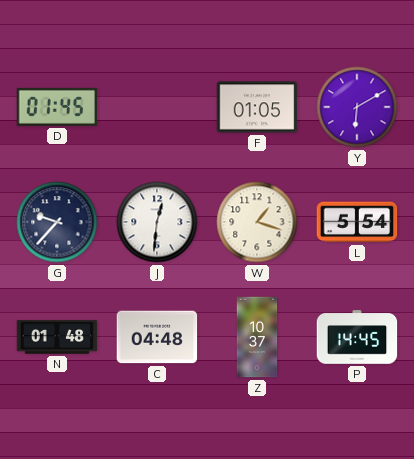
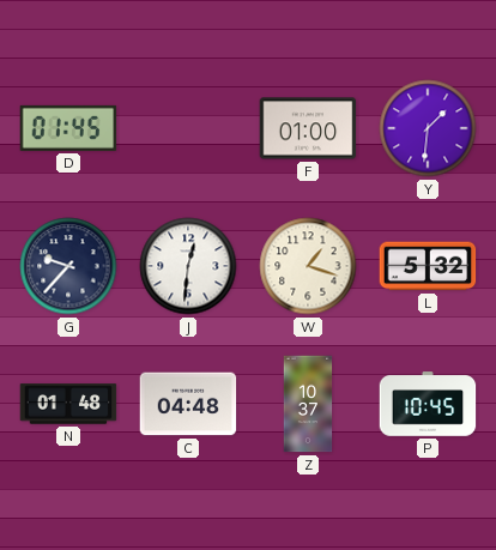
F: 01:05 -> 01:00 (308, 128)
Y: 6:10 -> 1:31 (428, 128)
L: 5:54 -> 5:32 (428, 266)
P: 14:45 -> 10:45 (428, 404)
